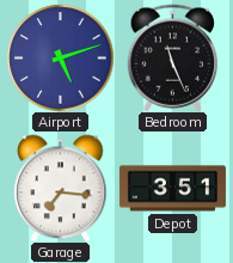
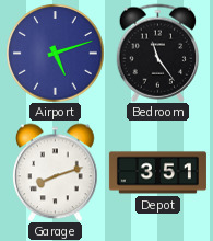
Bedroom: 11:26 -> 11:24 (158, 53)
Garage: 7:16 -> 8:12 (56, 172)
